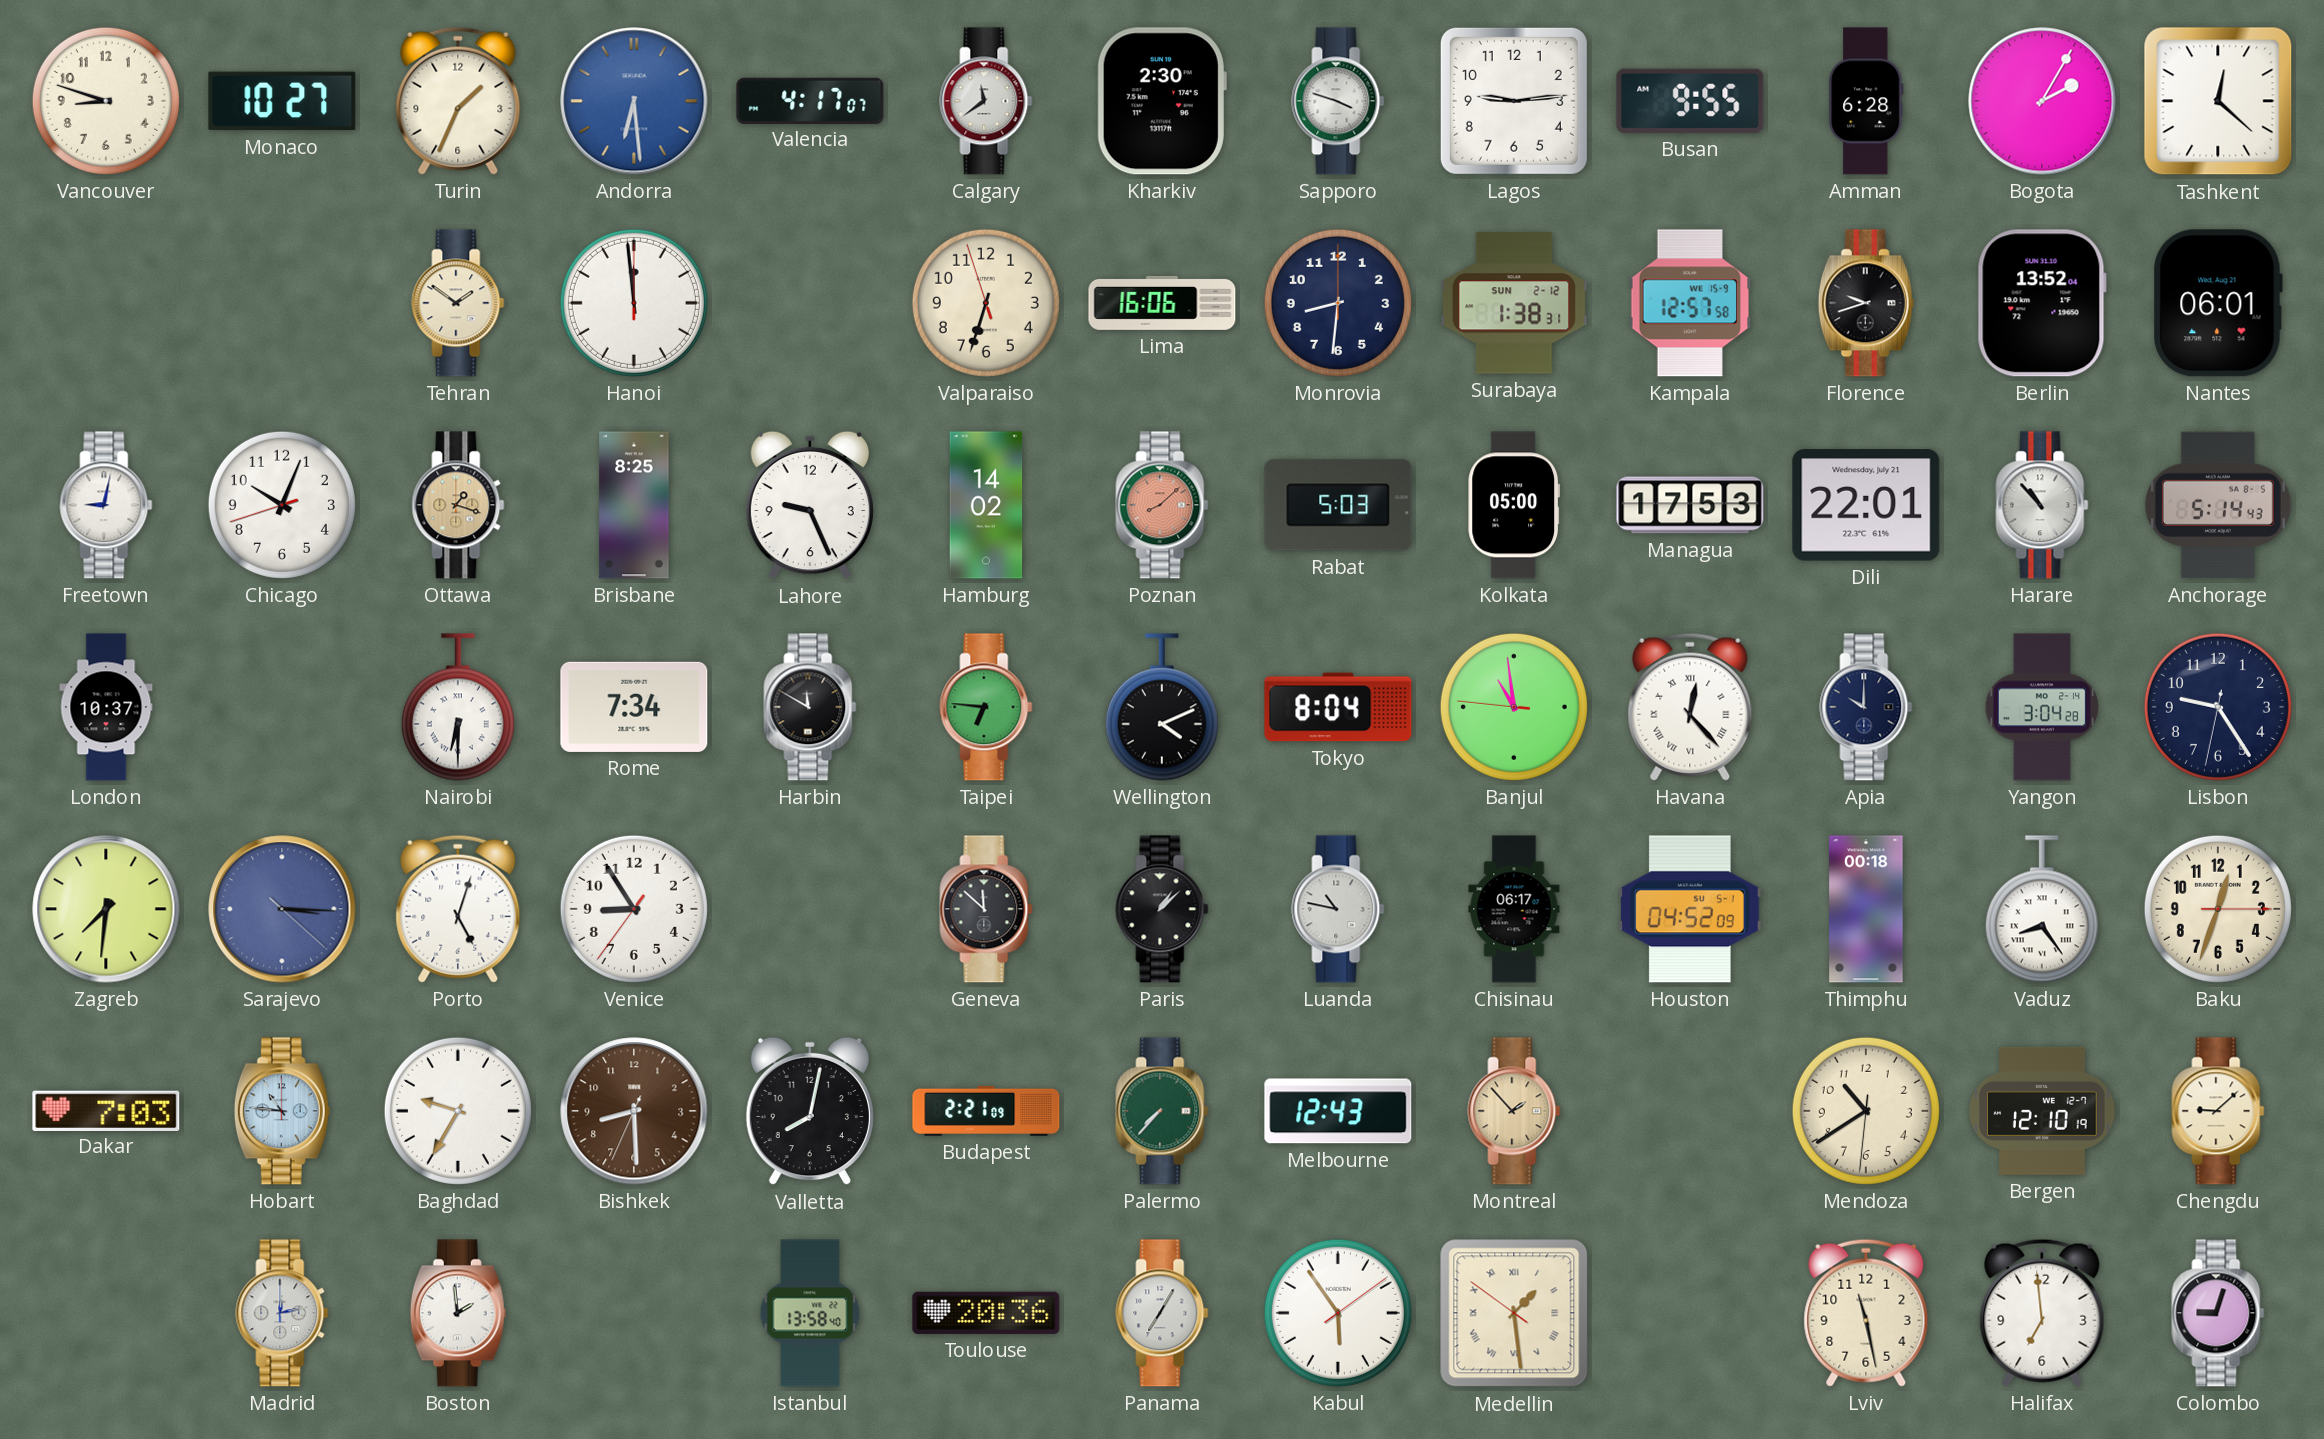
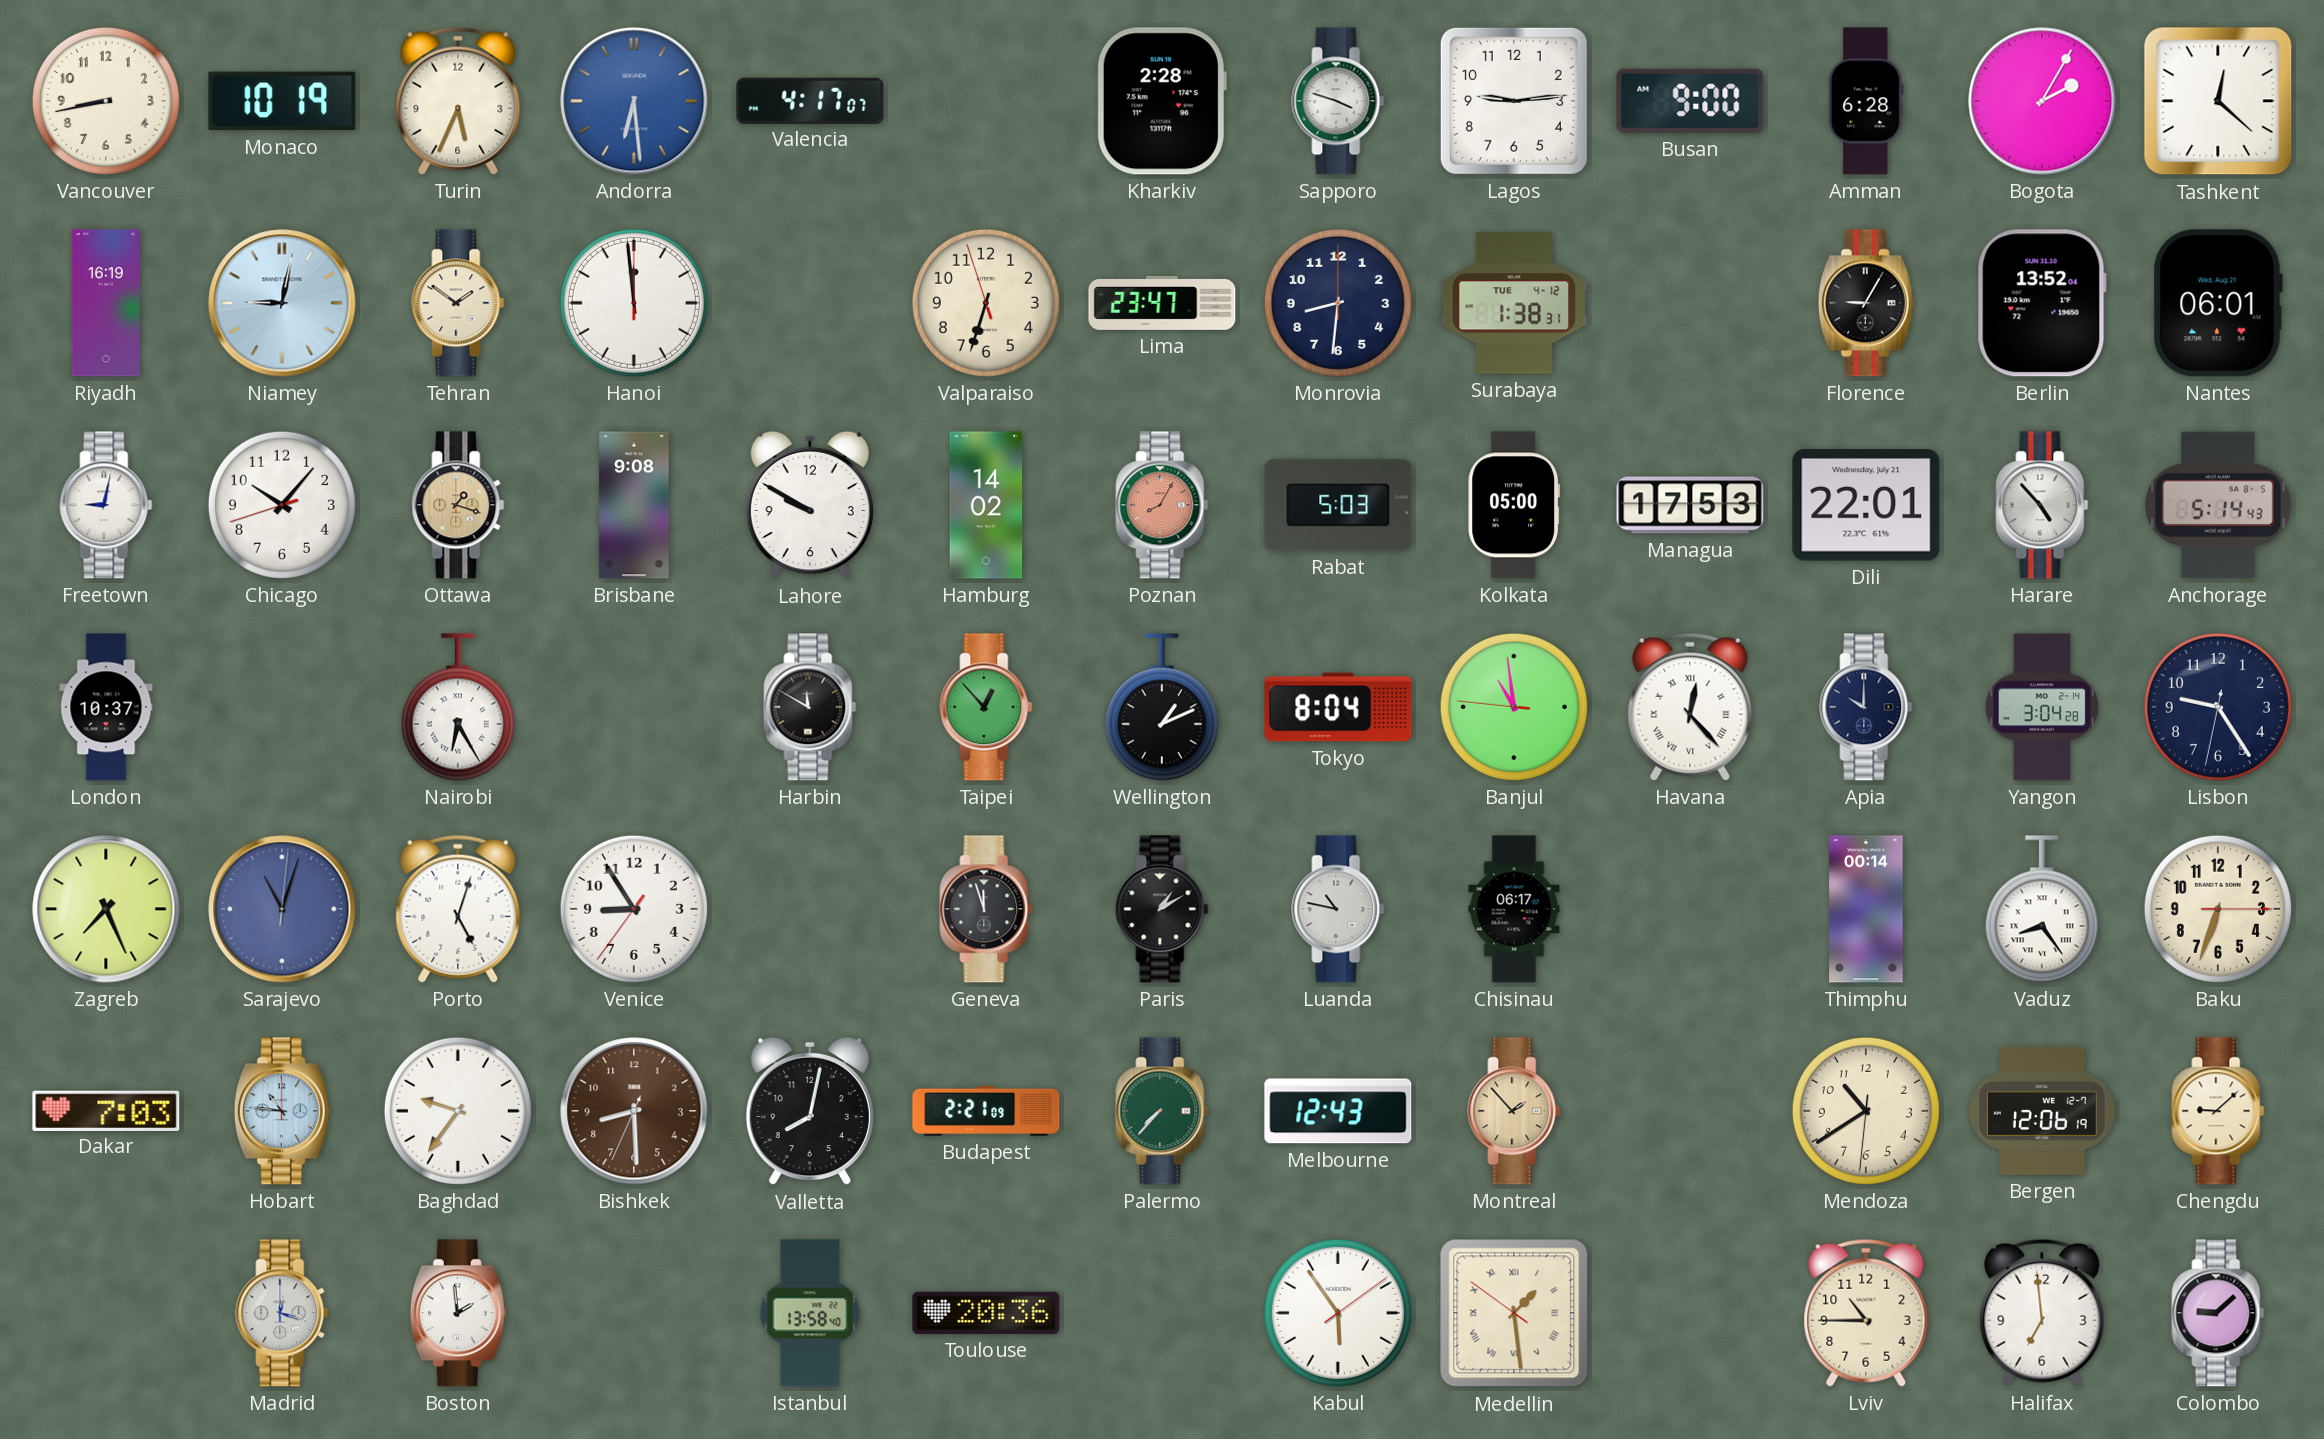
Vancouver: 8:48 -> 8:43 (106, 101)
Monaco: 10:27 -> 10:19 (282, 101)
Turin: 1:34 -> 5:34 (458, 101)
Calgary: 11:39 -> none (986, 101)
Kharkiv: 2:30 -> 2:28 (1162, 101)
Busan: 9:55 -> 9:00 (1690, 101)
Riyadh: none -> 16:19 (106, 303)
Niamey: none -> 9:02 (282, 303)
Lima: 16:06 -> 23:47 (1162, 303)
Surabaya date: SUN 2-12 -> TUE 4-12 (1514, 303)
Kampala: 12:57 -> none (1690, 303)
Florence: 9:42 -> 9:05 (1866, 303)
Chicago: 10:03 -> 10:06 (282, 505)
Brisbane: 8:25 -> 9:08 (634, 505)
Lahore: 9:26 -> 9:50 (810, 505)
Poznan: 8:08 -> 8:05 (1162, 505)
Harare: 10:53 -> 4:53 (2042, 505)
Nairobi: 6:30 -> 6:25 (458, 707)
Rome: 7:34 -> none (634, 707)
Taipei: 6:46 -> 12:53 (986, 707)
Wellington: 4:11 -> 1:11 (1162, 707)
Zagreb: 7:31 -> 7:26 (106, 909)
Sarajevo: 3:15 -> 11:03 (282, 909)
Geneva: 11:52 -> 11:57 (986, 909)
Paris: 1:08 -> 1:10 (1162, 909)
Houston: 04:52 -> none (1691, 909)
Thimphu: 00:18 -> 00:14 (1866, 909)
Baku: 12:33 -> 6:33 (2218, 909)
Baghdad: 9:35 -> 9:36 (458, 1111)
Bergen: 12:10 -> 12:06 (2042, 1111)
Madrid: 12:13 -> 12:18 (282, 1313)
Panama: 7:05 -> none (1162, 1313)
Lviv: 11:28 -> 10:45 (1866, 1313)
Colombo: 9:03 -> 9:08 (2218, 1313)
